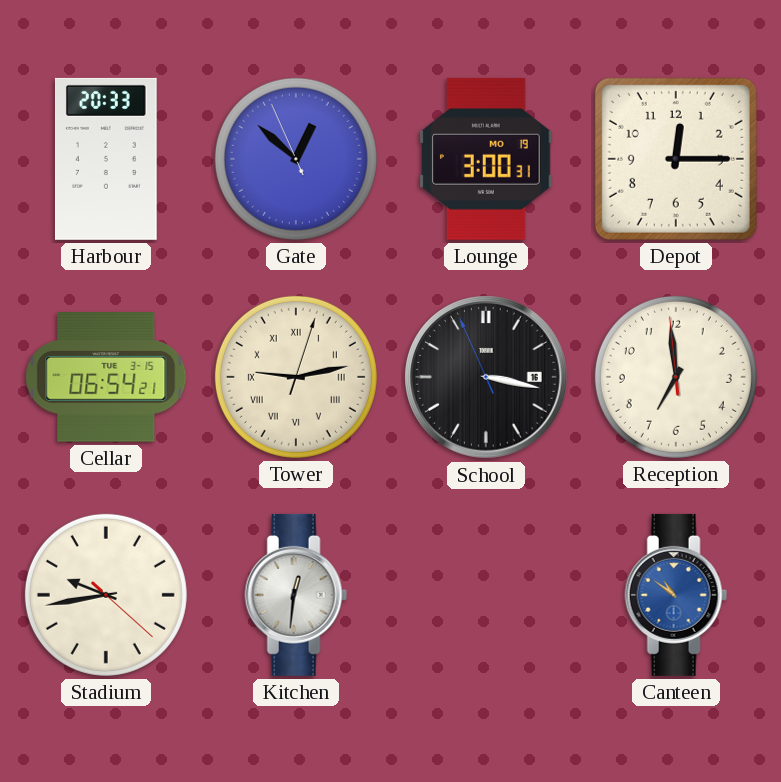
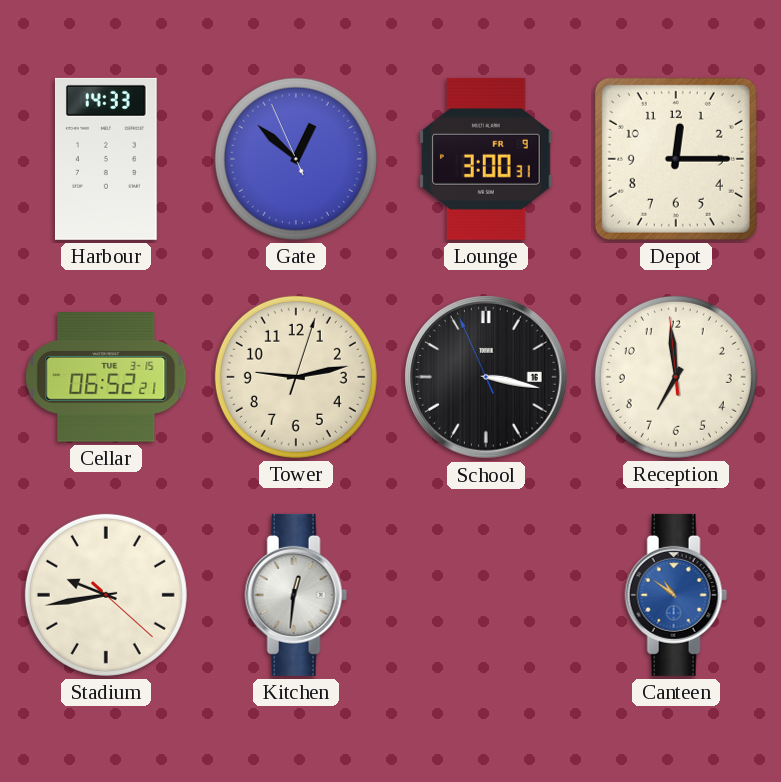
Harbour: 20:33 -> 14:33 (106, 159)
Lounge date: MO 19 -> FR 9 (486, 159)
Cellar: 06:54 -> 06:52 (106, 377)
Tower numerals: Roman -> Arabic (296, 377)
